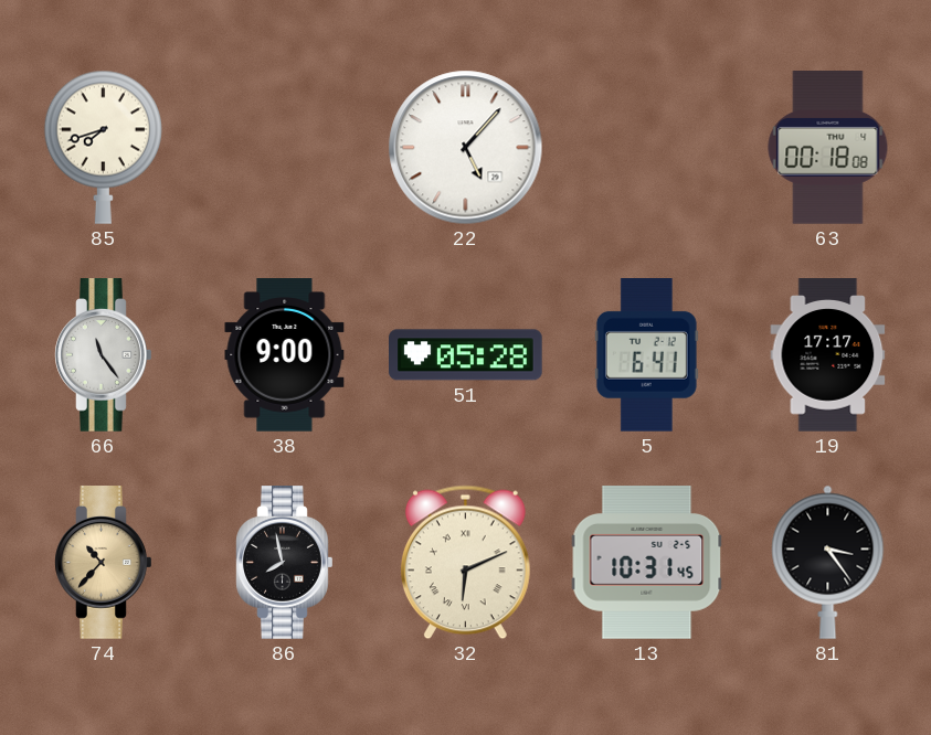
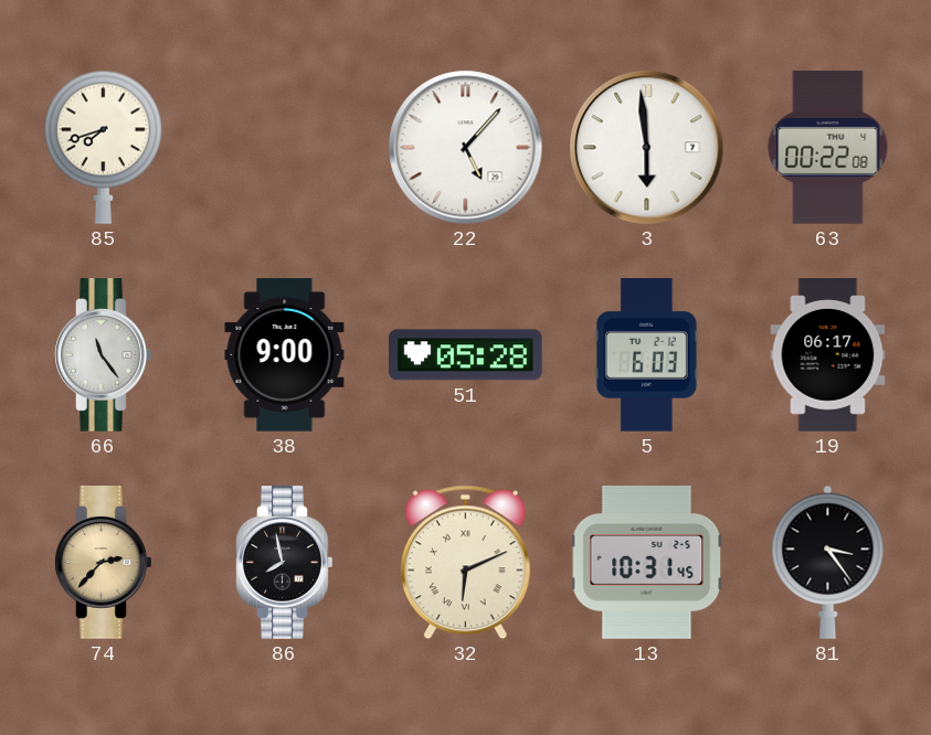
3: none -> 5:59 (647, 148)
63: 00:18 -> 00:22 (828, 148)
5: 6:41 -> 6:03 (646, 355)
19: 17:17 -> 06:17 (828, 355)
74: 10:37 -> 2:37 (104, 563)
